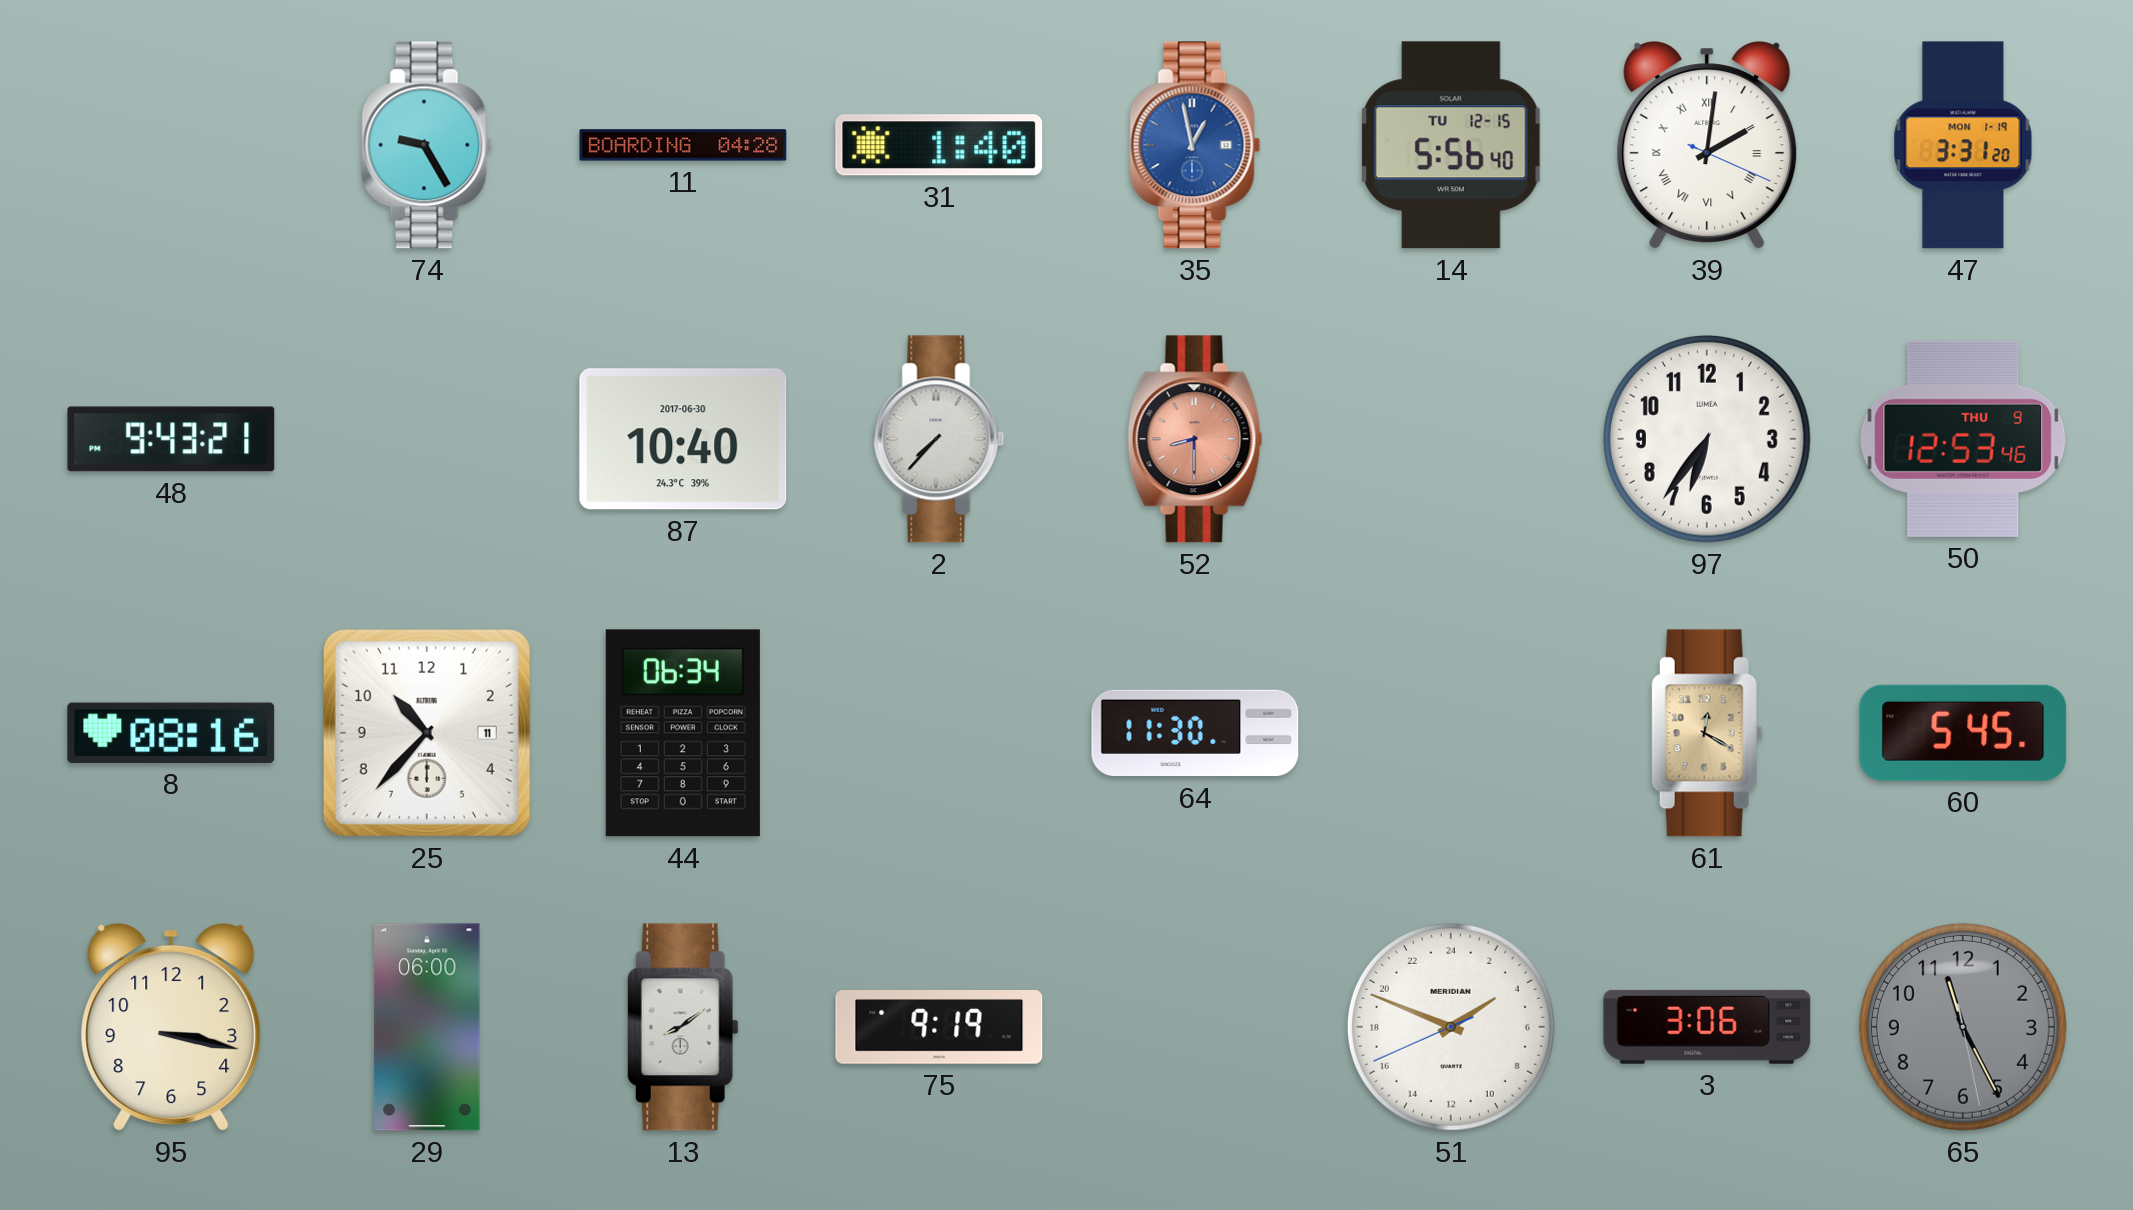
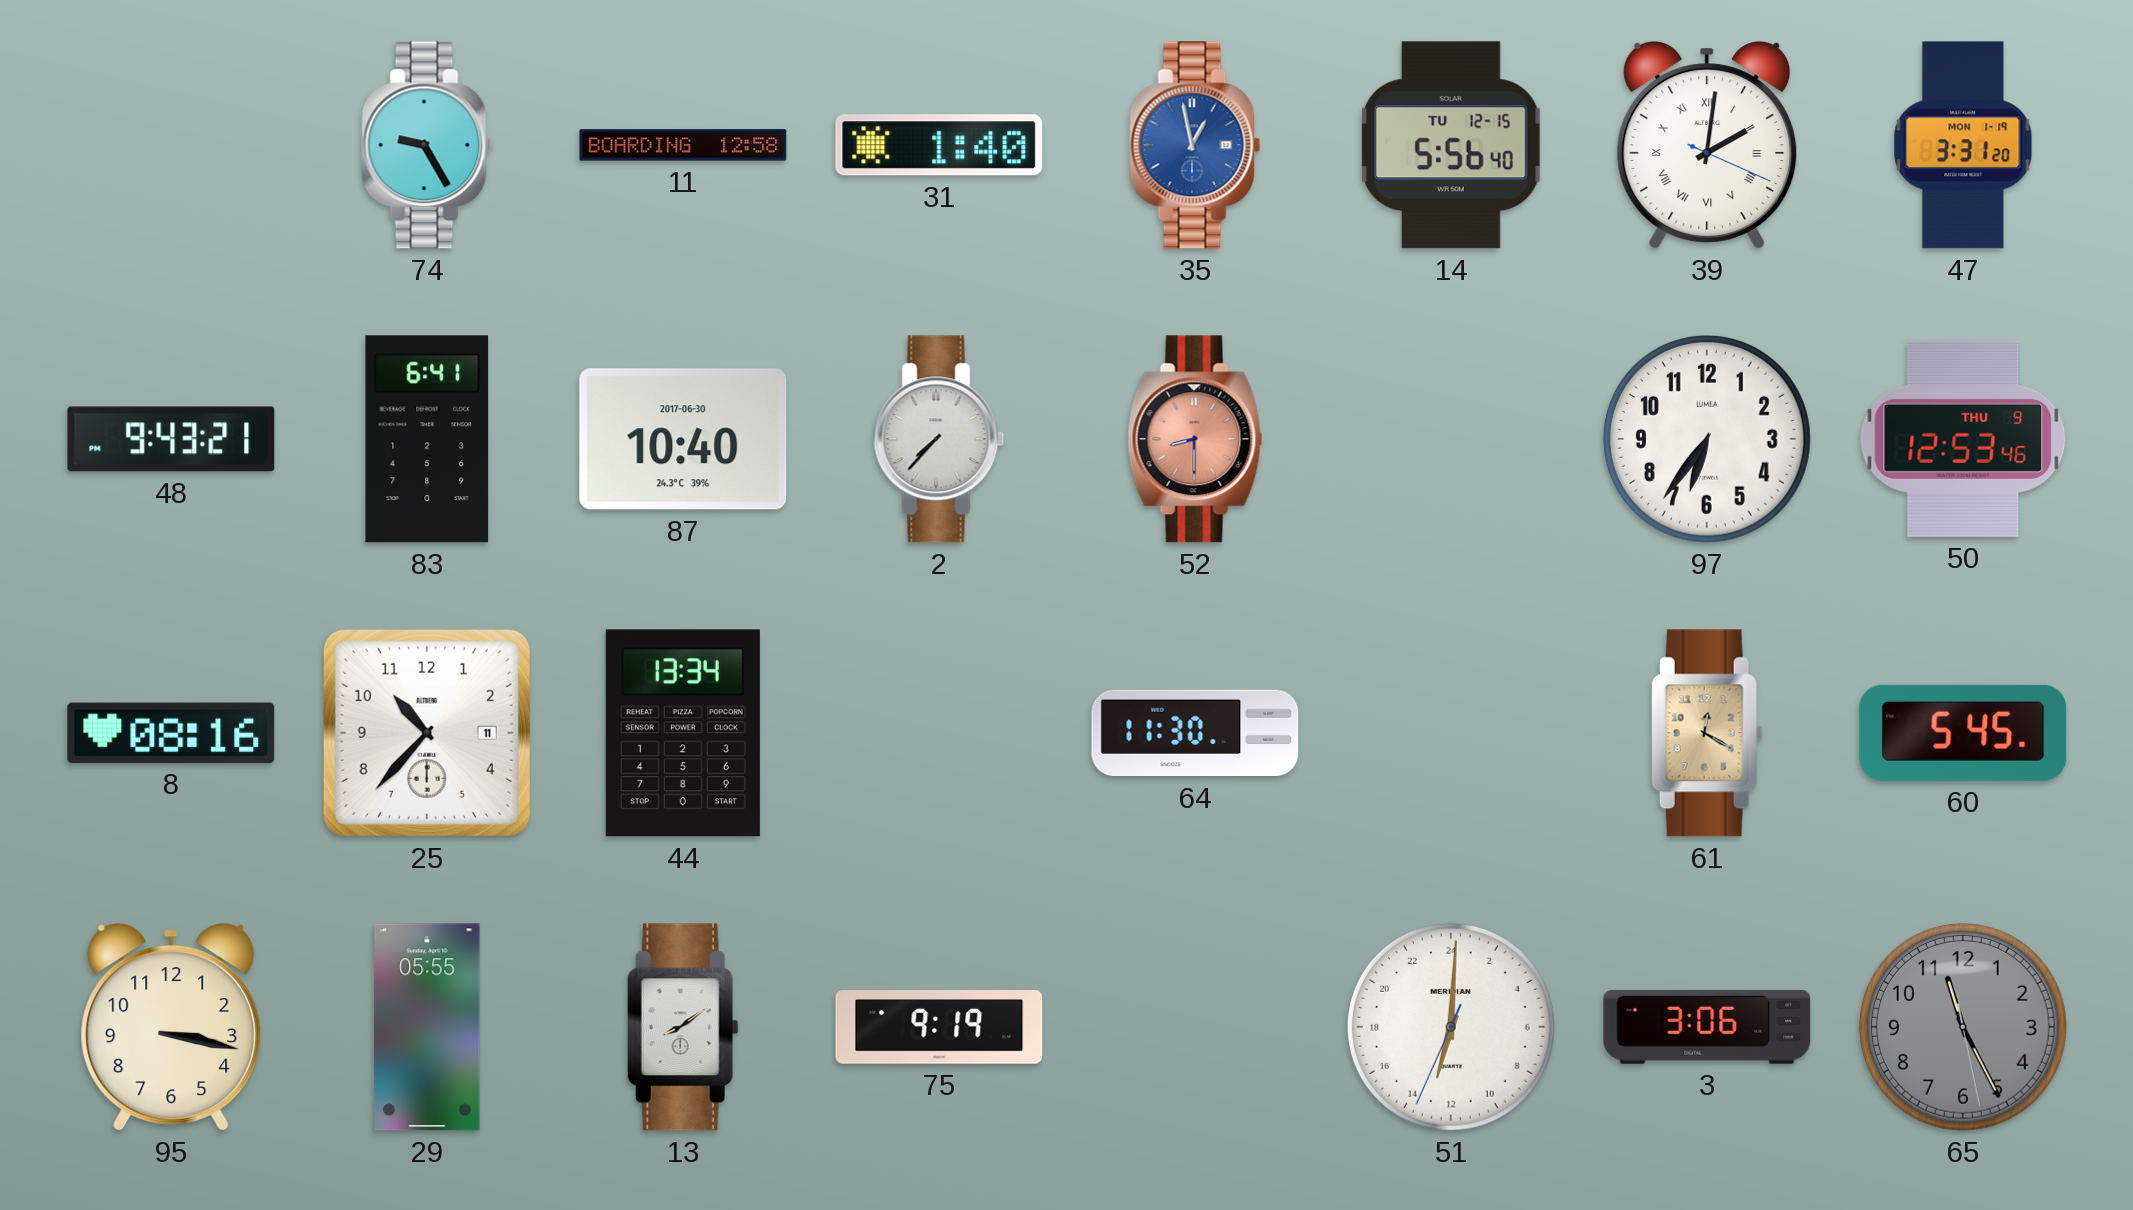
11: 04:28 -> 12:58 (683, 145)
83: none -> 6:41 (427, 439)
44: 06:34 -> 13:34 (683, 733)
29: 06:00 -> 05:55 (427, 1027)
51: 3:48 -> 13:00 (1451, 1027)
